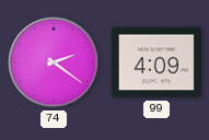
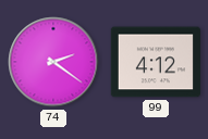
99: 4:09 -> 4:12 (156, 62)
